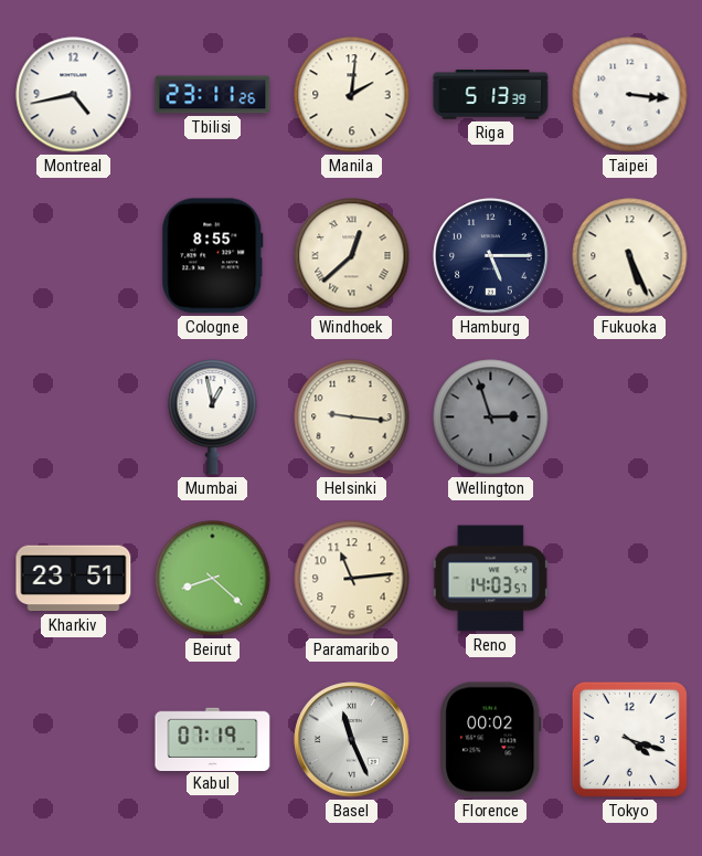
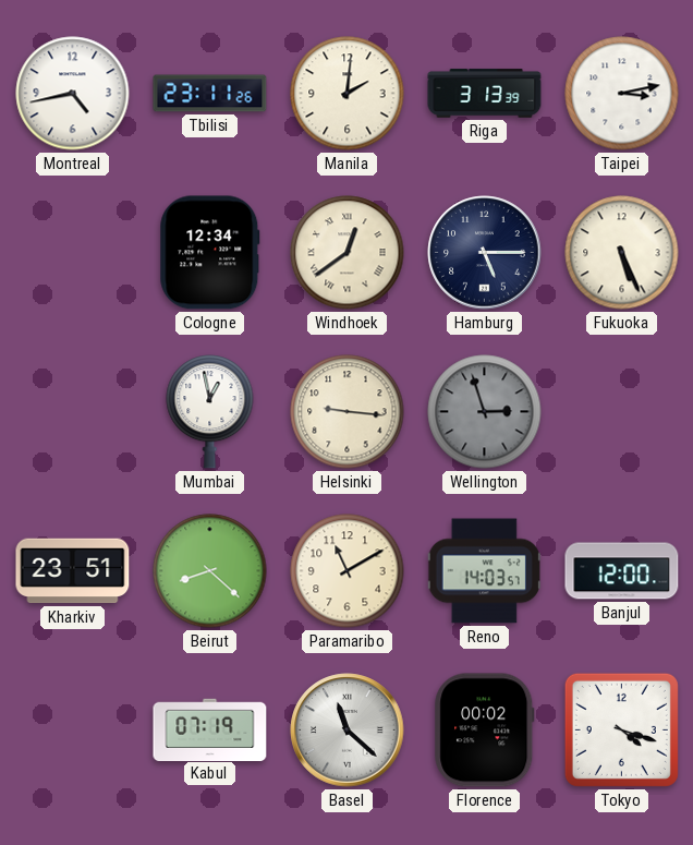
Riga: 5:13 -> 3:13 (485, 94)
Taipei: 3:16 -> 3:13 (622, 94)
Cologne: 8:55 -> 12:34 (210, 253)
Windhoek: 12:38 -> 12:39 (348, 253)
Paramaribo: 11:14 -> 11:10 (348, 571)
Banjul: none -> 12:00 (622, 571)
Basel: 11:26 -> 11:22 (348, 731)
